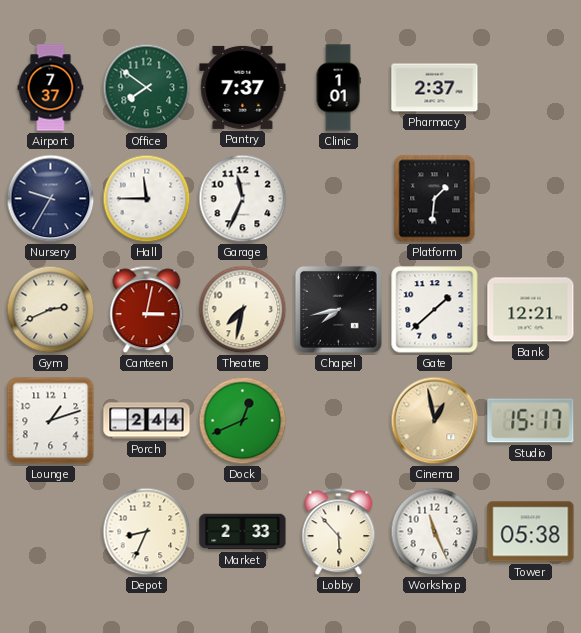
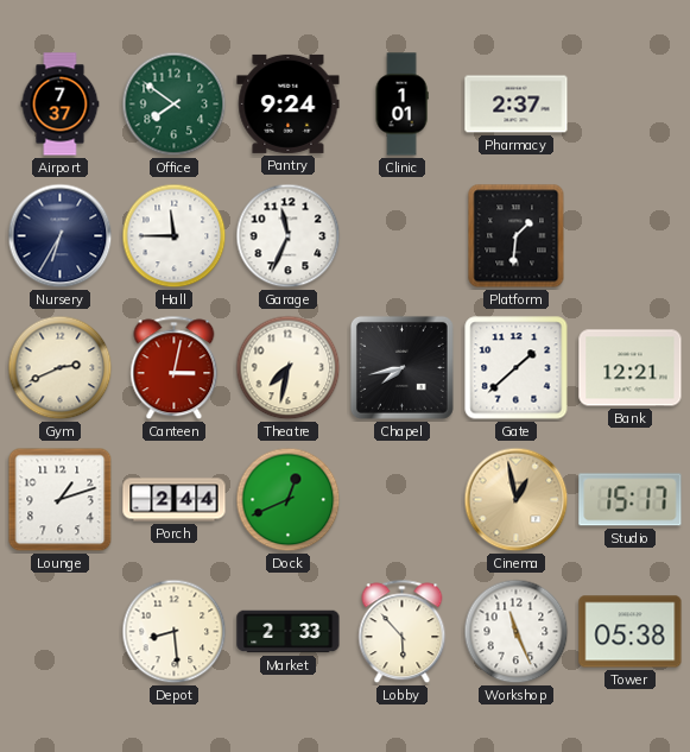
Pantry: 7:37 -> 9:24 (289, 103)
Nursery: 9:35 -> 6:35 (61, 236)
Depot: 8:34 -> 8:29 (175, 632)
